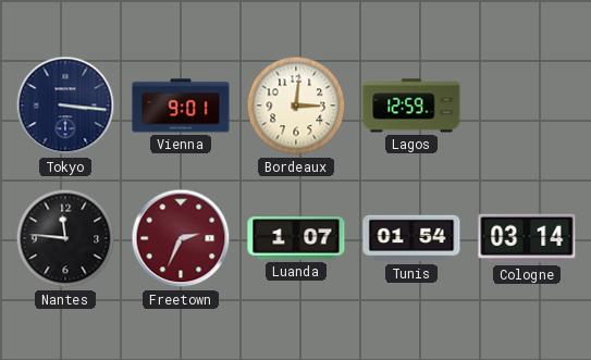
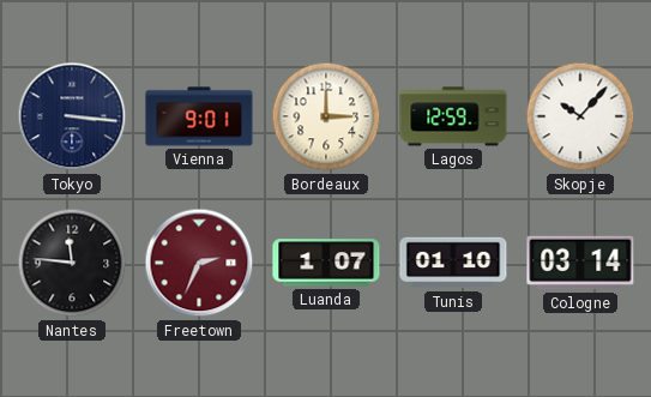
Bordeaux: 3:01 -> 3:00 (326, 116)
Skopje: none -> 10:07 (580, 116)
Tunis: 01:54 -> 01:10 (453, 263)
